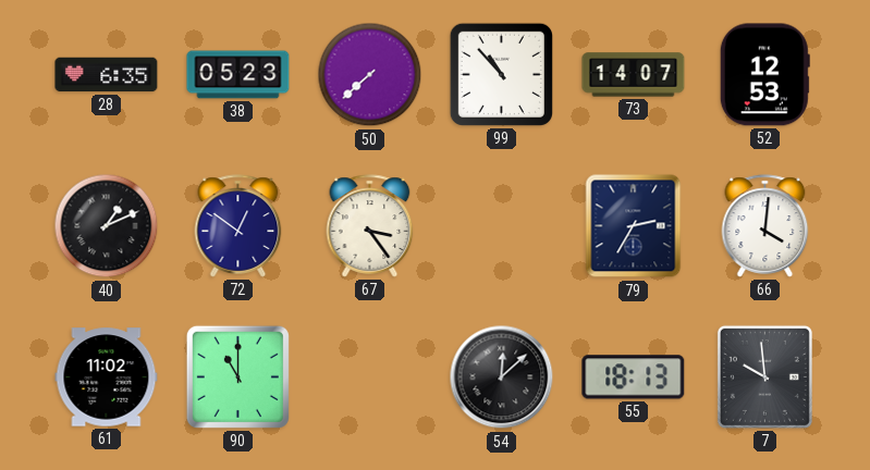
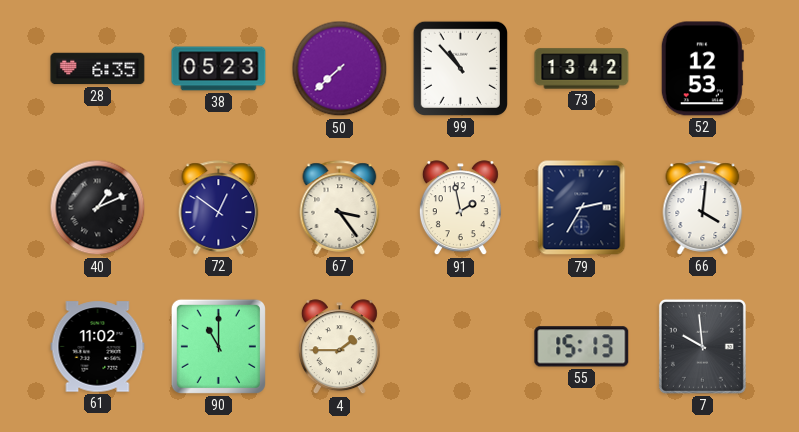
73: 14:07 -> 13:42 (582, 69)
91: none -> 1:58 (460, 208)
4: none -> 1:45 (339, 347)
54: 12:08 -> none (502, 378)
55: 18:13 -> 15:13 (582, 347)
